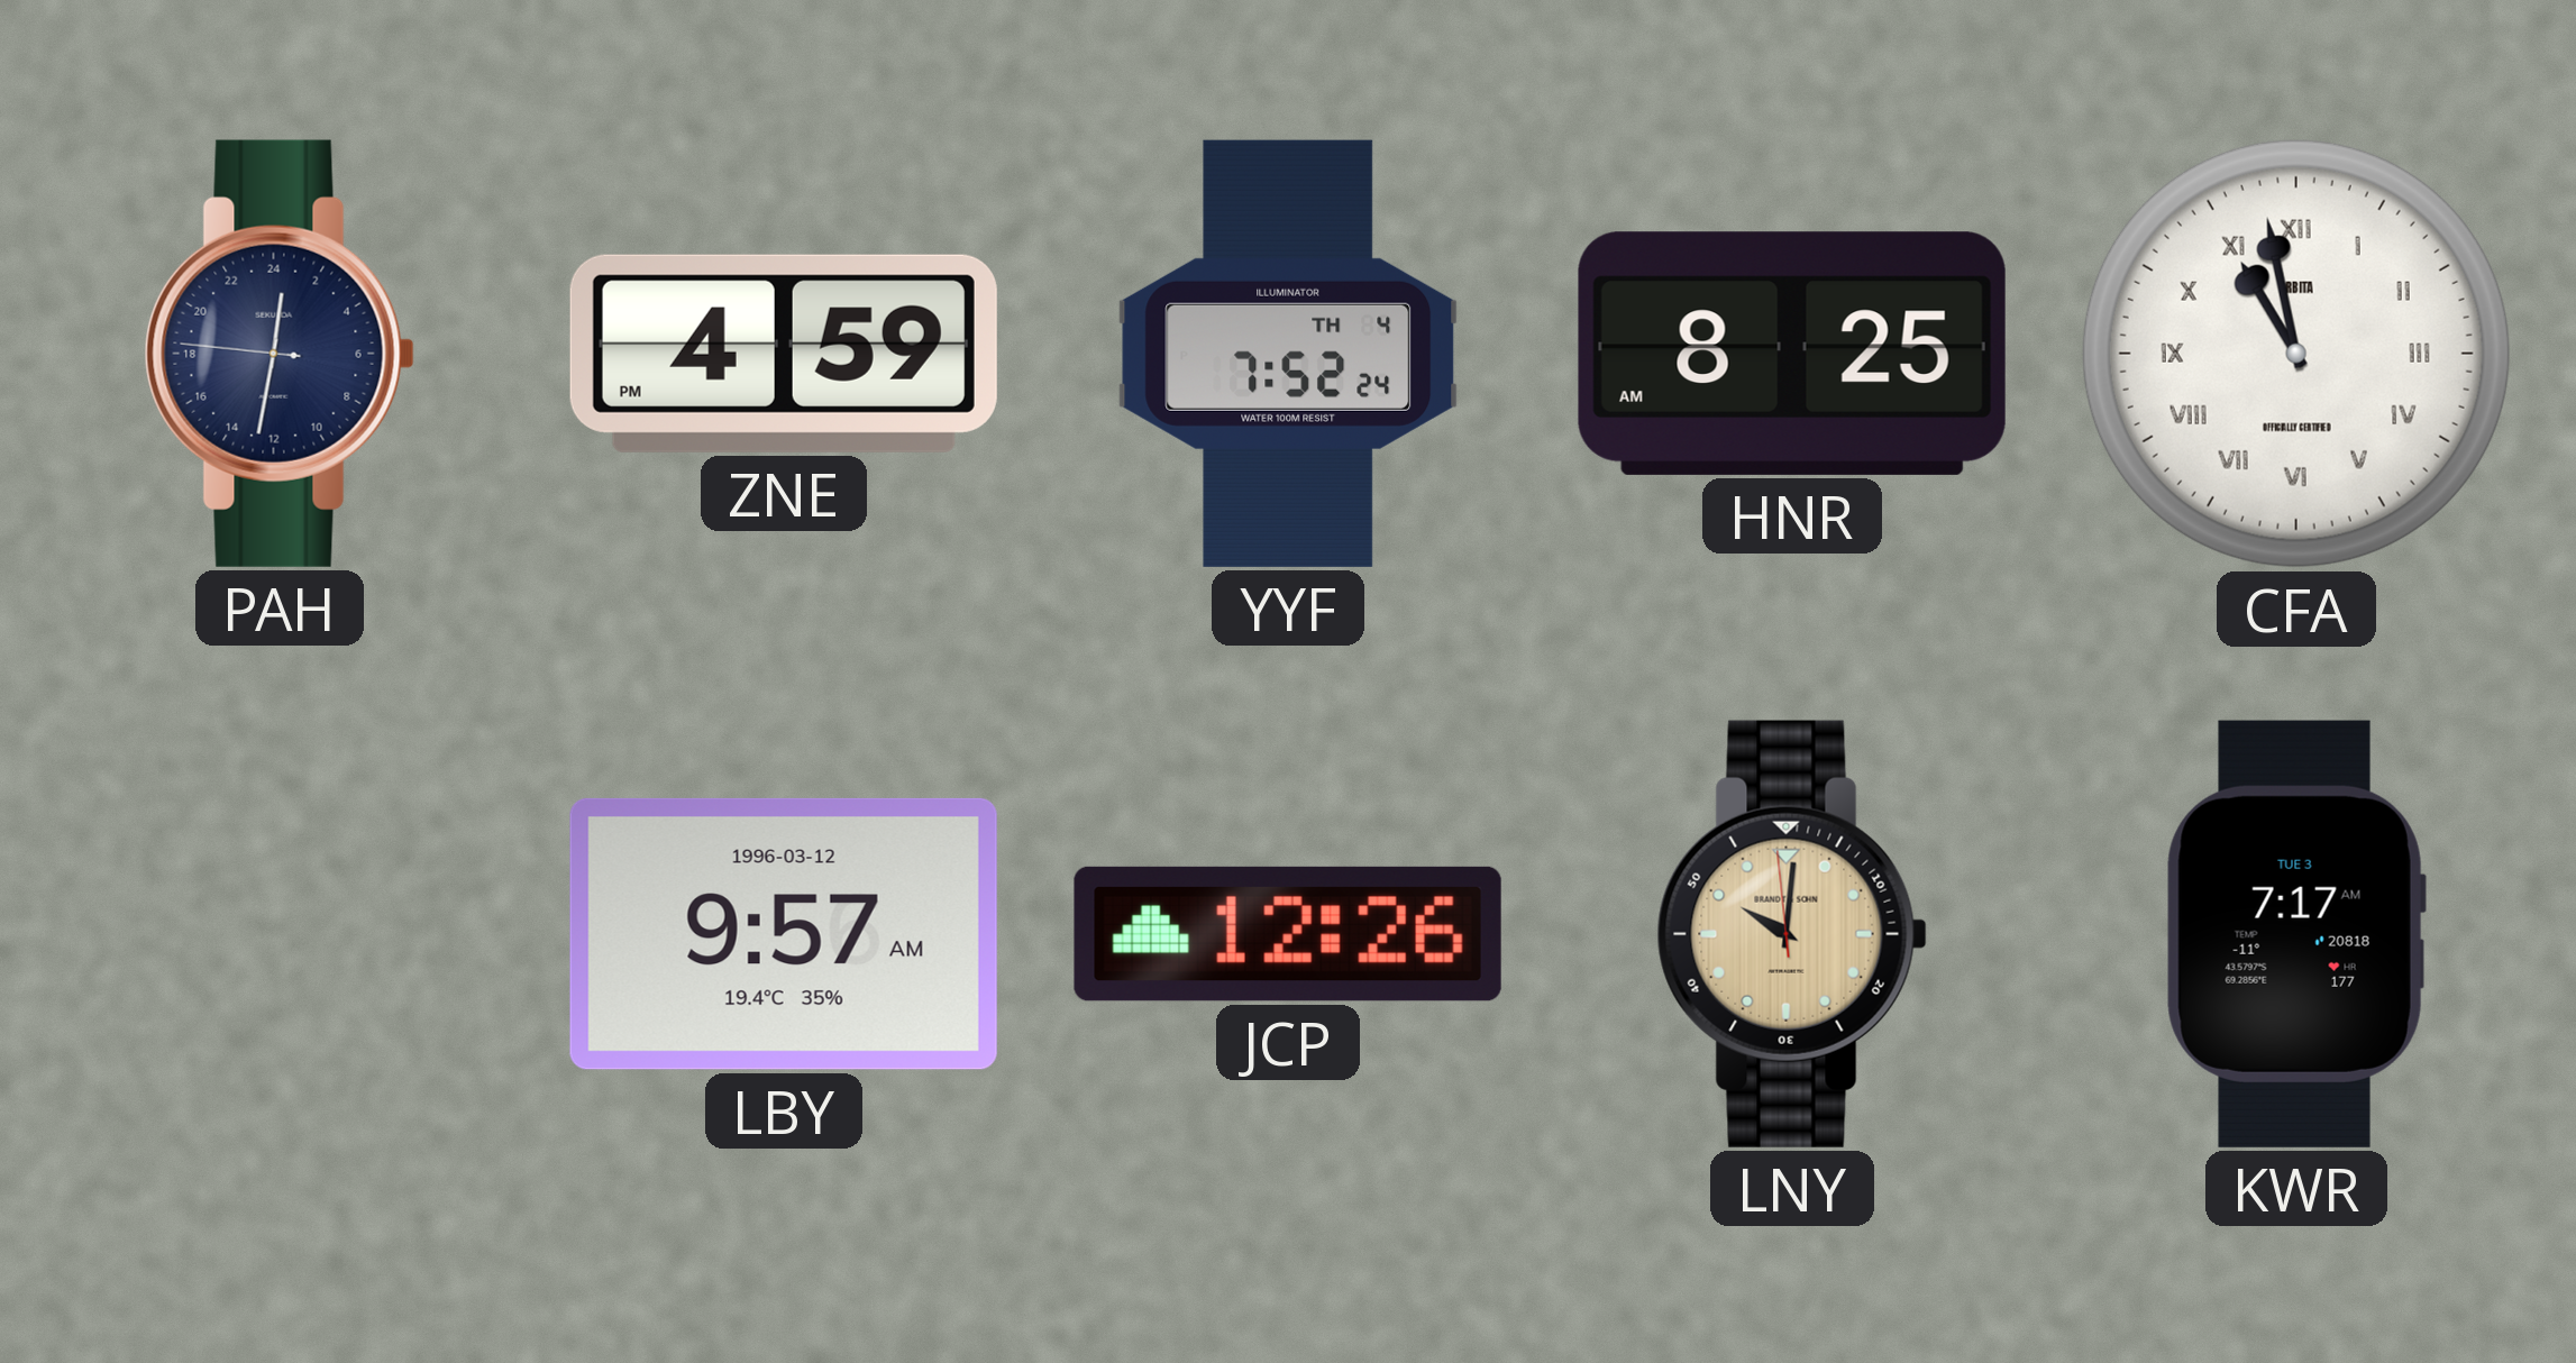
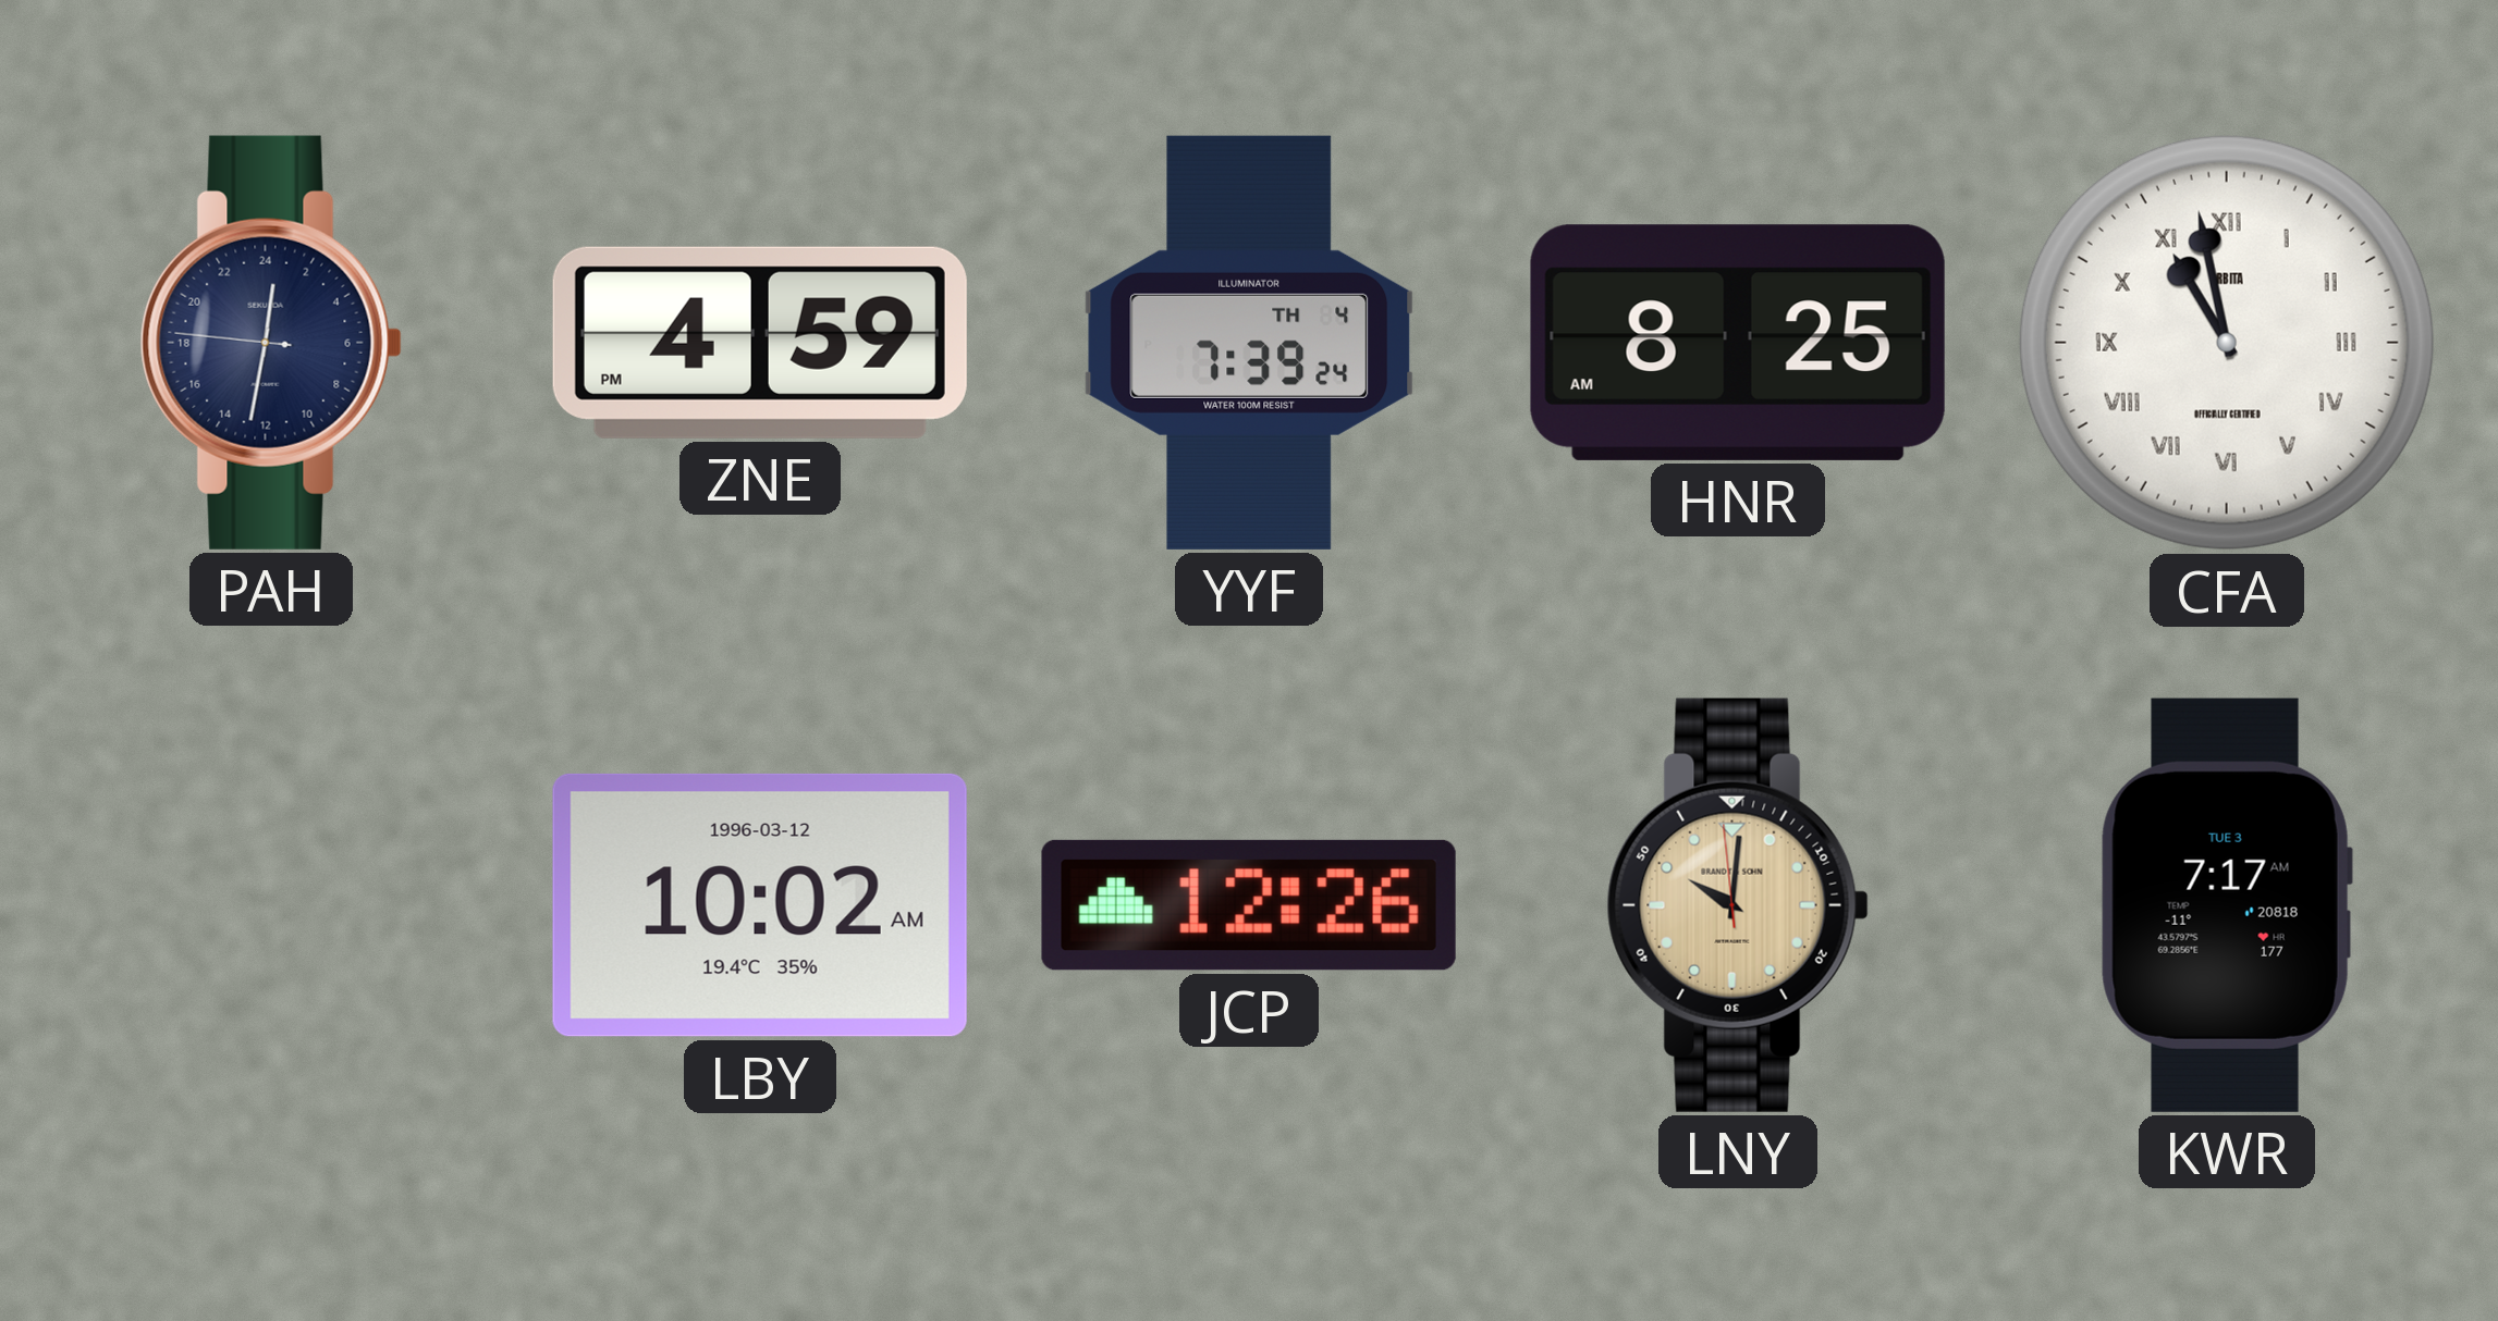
YYF: 7:52 -> 7:39 (1249, 343)
LBY: 9:57 -> 10:02 (760, 905)
